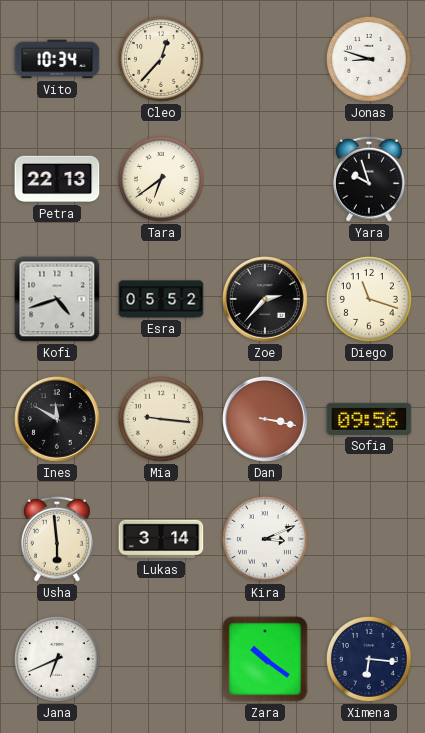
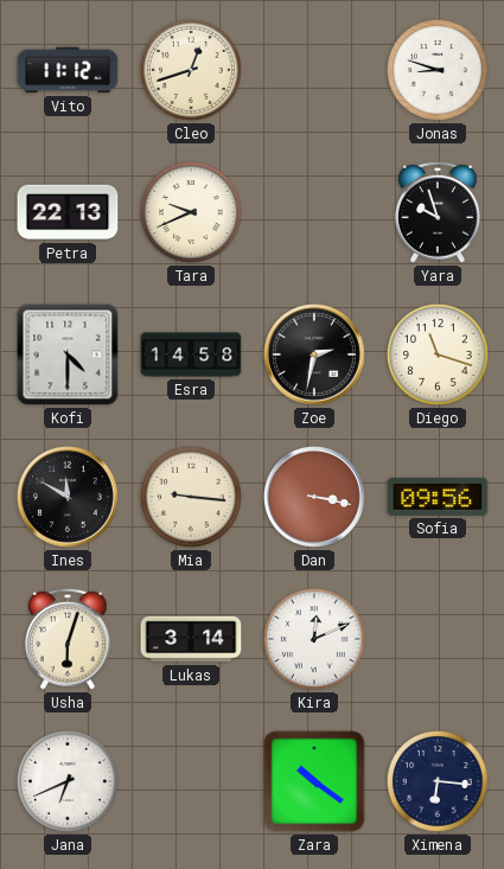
Vito: 10:34 -> 11:12 (68, 70)
Cleo: 12:37 -> 12:42 (191, 70)
Tara: 6:39 -> 9:41 (191, 212)
Kofi: 4:42 -> 4:30 (68, 354)
Esra: 05:52 -> 14:58 (191, 354)
Zoe: 2:37 -> 2:32 (315, 356)
Usha: 5:59 -> 6:03 (68, 639)
Kira: 3:11 -> 12:11 (314, 639)
